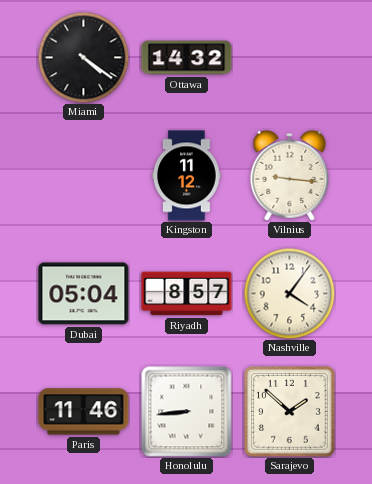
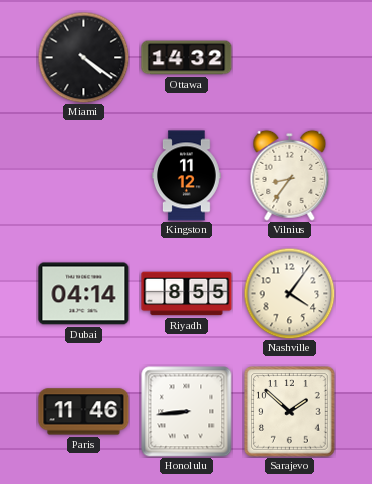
Vilnius: 9:16 -> 8:36 (290, 175)
Dubai: 05:04 -> 04:14 (84, 294)
Riyadh: 8:57 -> 8:55 (187, 294)
